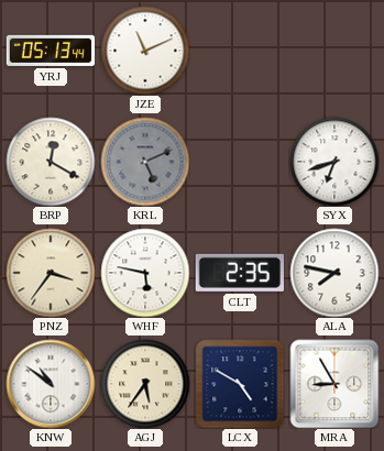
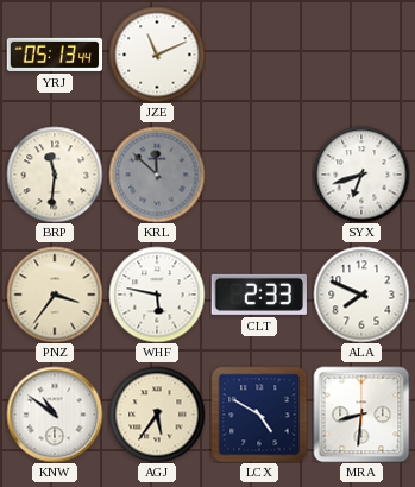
BRP: 12:20 -> 11:31 (55, 175)
KRL: 5:11 -> 11:52 (157, 175)
CLT: 2:35 -> 2:33 (258, 295)
ALA: 7:47 -> 7:49 (361, 295)
MRA: 8:55 -> 8:31 (361, 415)
